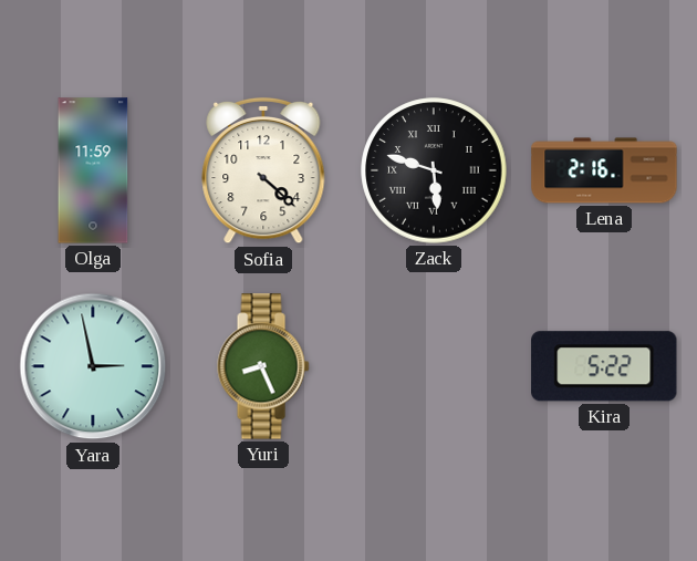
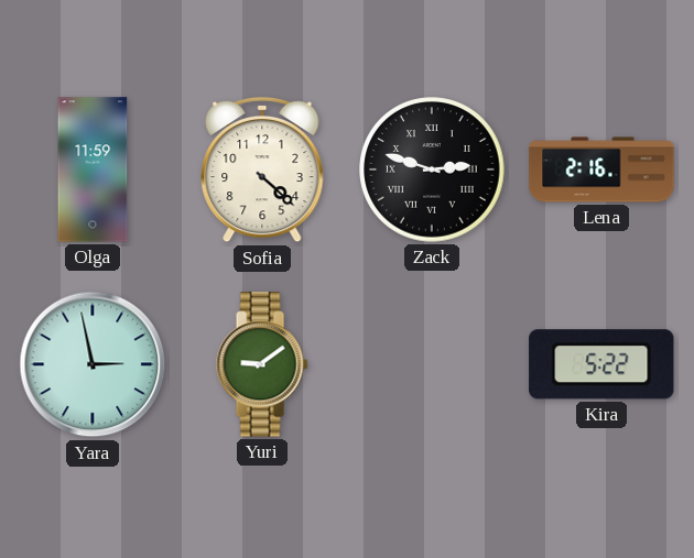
Zack: 5:48 -> 2:48 (432, 169)
Yuri: 8:26 -> 9:09 (262, 364)
